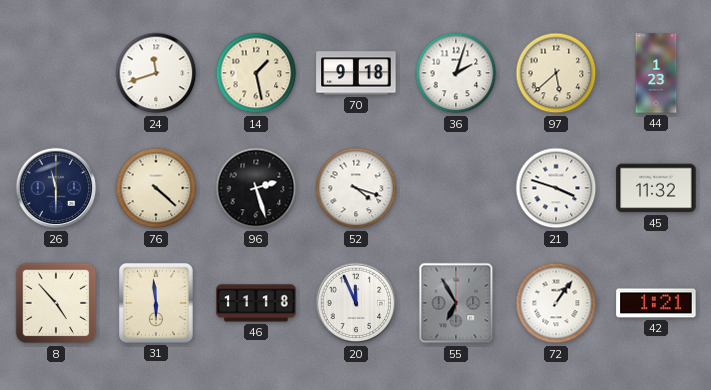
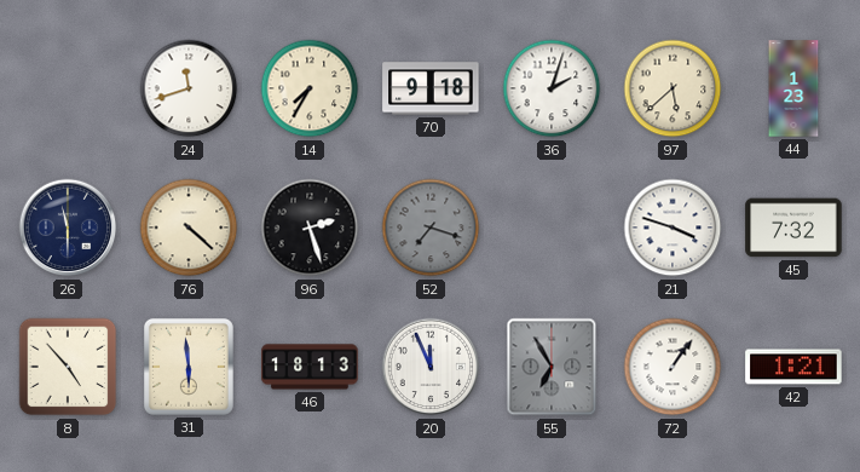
14: 1:28 -> 7:35 (310, 88)
52: 4:18 -> 7:18 (431, 228)
52 dial: white -> grey (431, 228)
45: 11:32 -> 7:32 (793, 228)
46: 11:18 -> 18:13 (310, 367)
